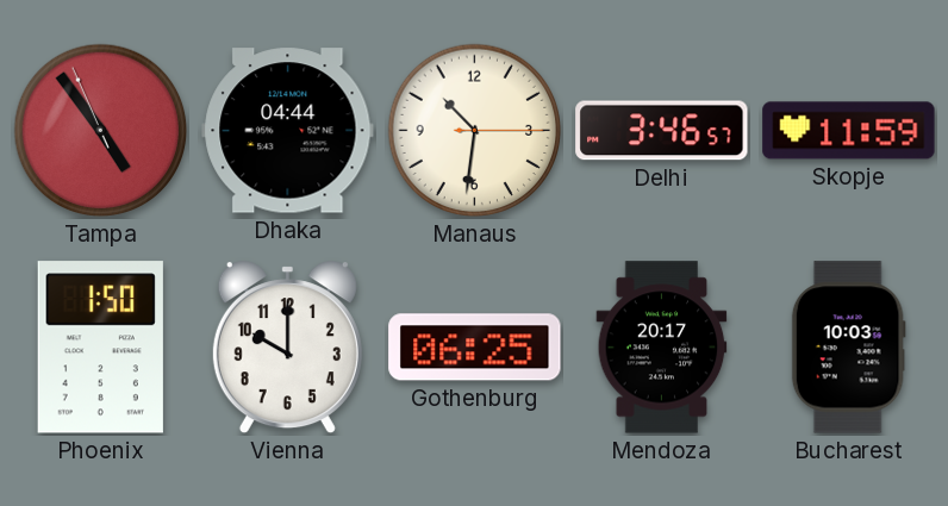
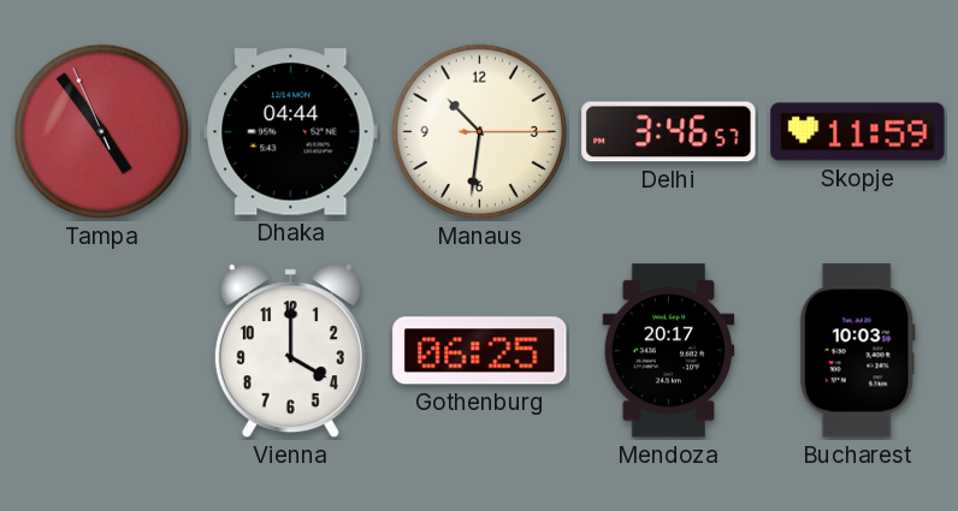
Phoenix: 1:50 -> none (100, 348)
Vienna: 10:00 -> 4:00 (290, 351)
